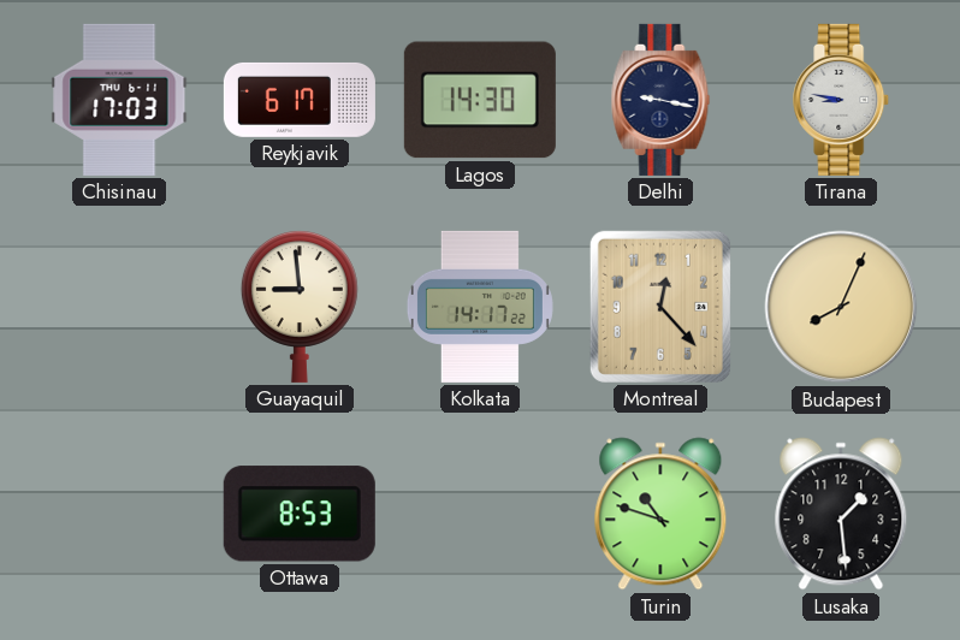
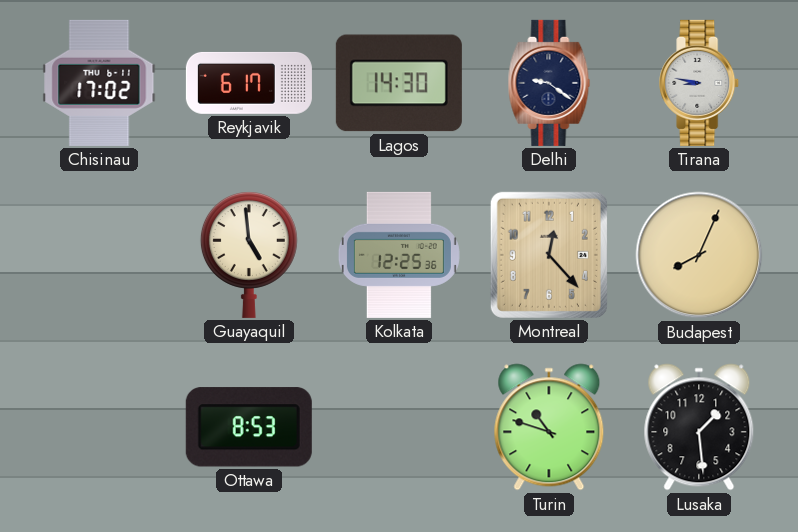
Chisinau: 17:03 -> 17:02 (99, 83)
Delhi: 9:17 -> 9:21 (549, 83)
Guayaquil: 8:59 -> 4:59 (249, 255)
Kolkata: 14:17 -> 12:25 (399, 255)
